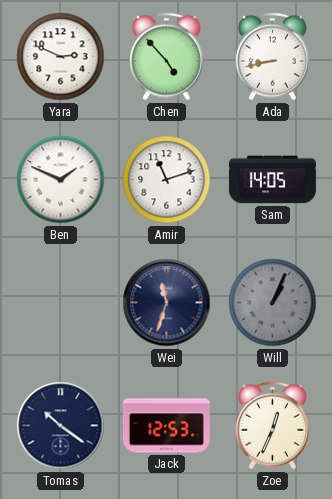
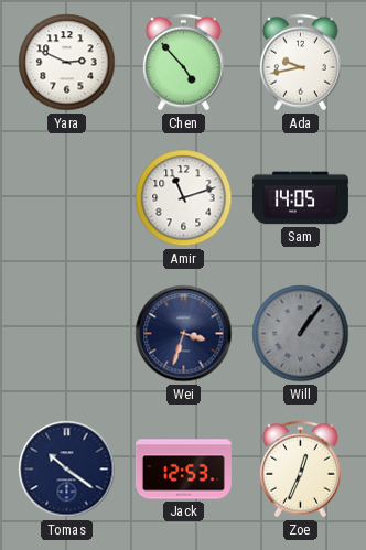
Ada: 8:43 -> 9:43 (301, 63)
Ben: 1:49 -> none (61, 180)
Wei: 11:33 -> 3:33 (184, 334)
Will: 1:04 -> 1:06 (301, 334)
